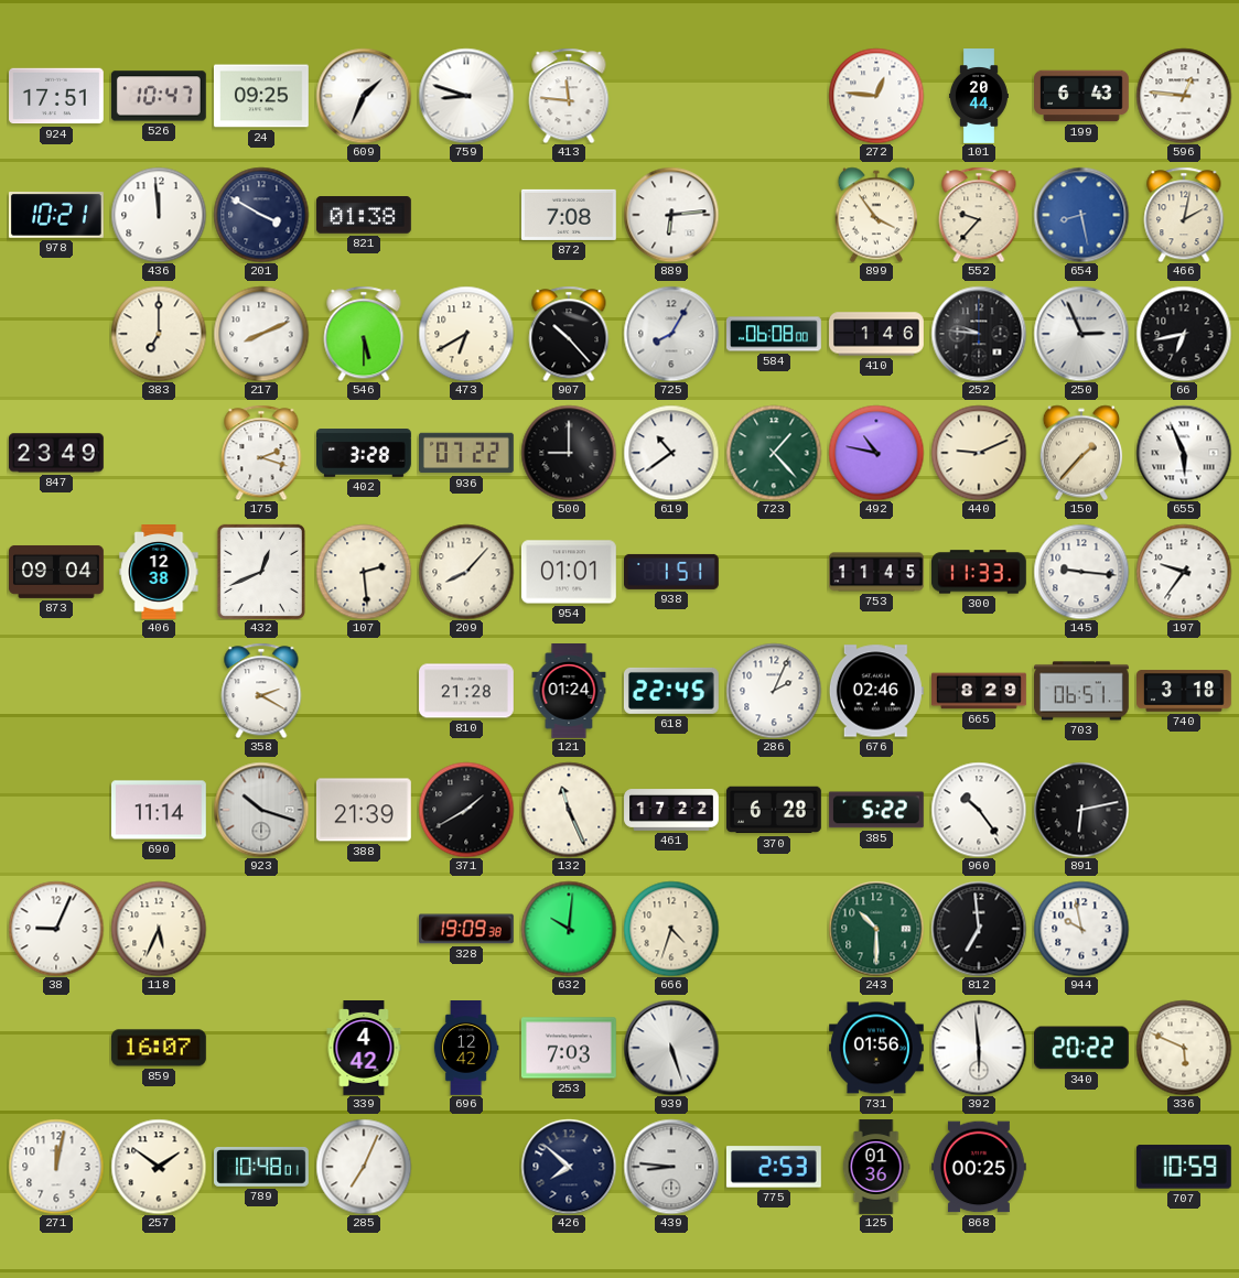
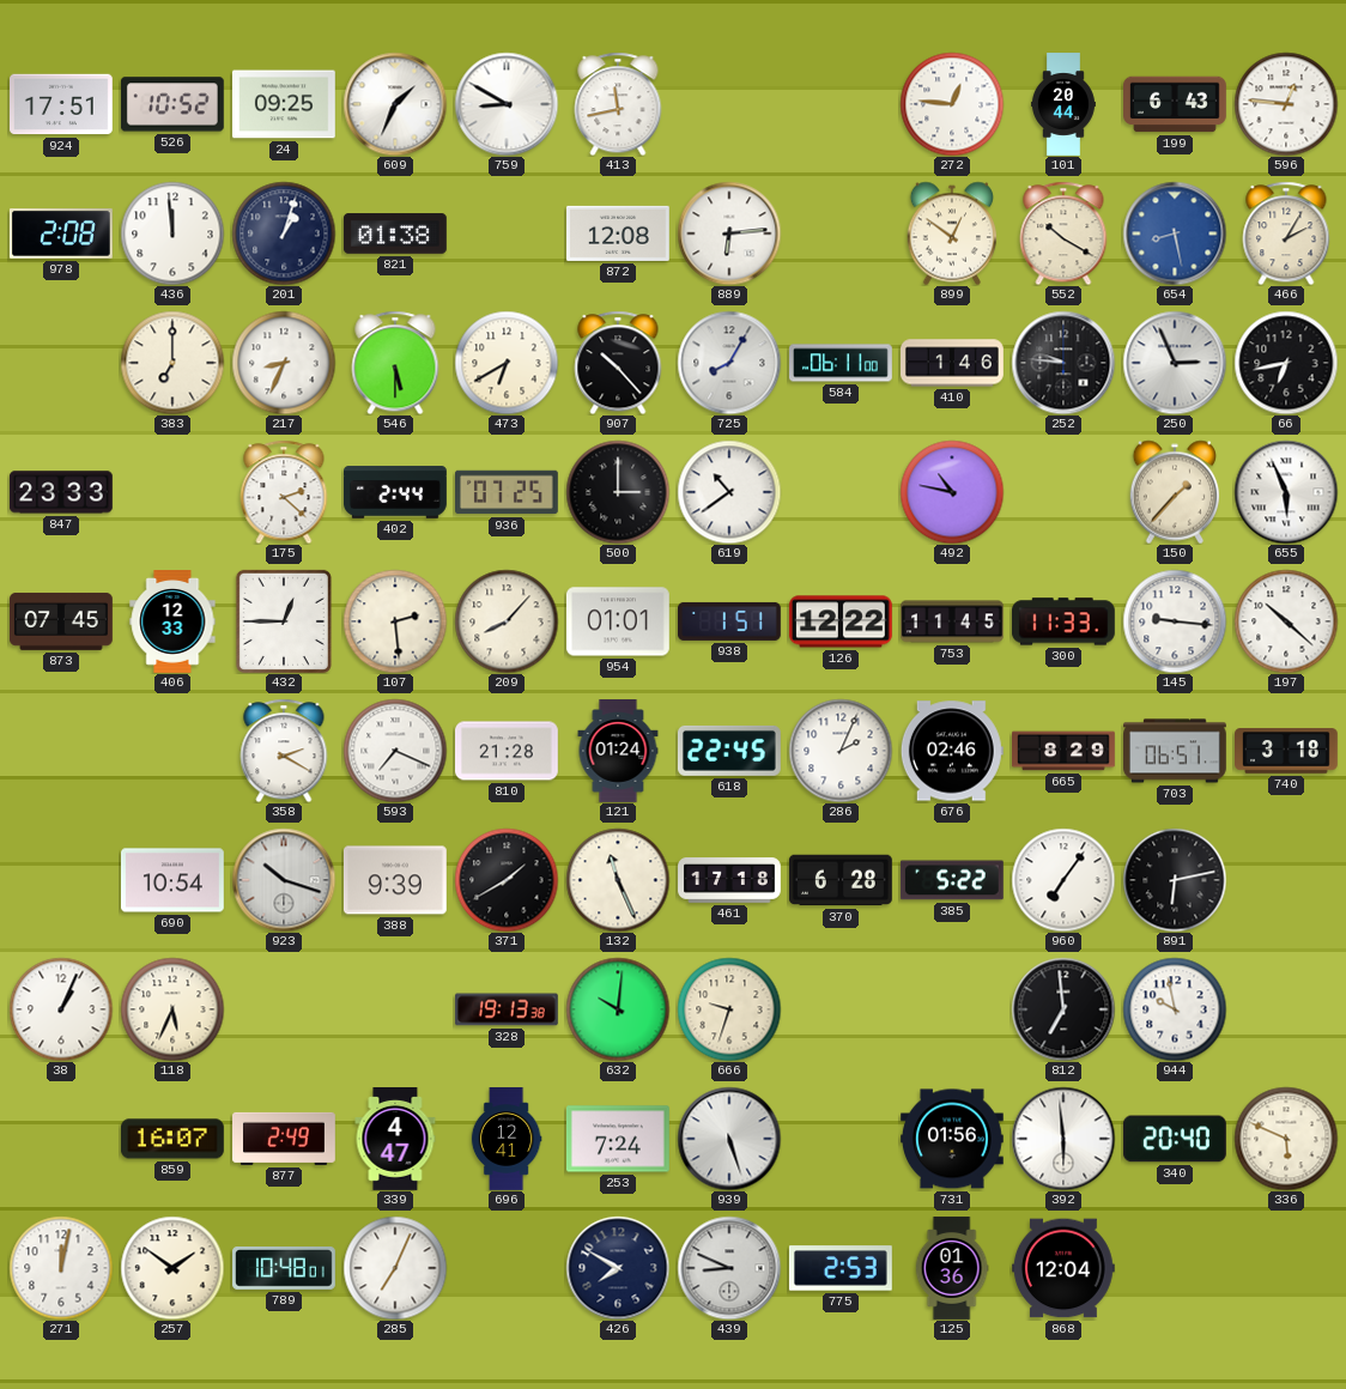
526: 10:47 -> 10:52 (172, 104)
759: 8:48 -> 8:50 (507, 104)
413: 11:46 -> 11:43 (618, 104)
978: 10:21 -> 2:08 (61, 233)
201: 3:50 -> 1:03 (284, 233)
872: 7:08 -> 12:08 (619, 233)
899: 3:54 -> 12:51 (952, 233)
552: 9:37 -> 10:20 (1063, 233)
466: 2:02 -> 2:05 (1286, 233)
217: 8:11 -> 8:34 (284, 363)
584: 06:08 -> 06:11 (842, 363)
847: 23:49 -> 23:33 (61, 492)
175: 2:18 -> 2:22 (284, 492)
402: 3:28 -> 2:44 (396, 492)
936: 07:22 -> 07:25 (508, 492)
500: 9:00 -> 3:00 (618, 492)
723: 1:23 -> none (774, 453)
440: 9:11 -> none (979, 453)
873: 09:04 -> 07:45 (62, 621)
406: 12:38 -> 12:33 (172, 623)
432: 12:41 -> 12:45 (284, 621)
126: none -> 12:22 (841, 621)
197: 9:36 -> 10:22 (1286, 621)
593: none -> 7:19 (395, 751)
690: 11:14 -> 10:54 (174, 880)
388: 21:39 -> 9:39 (395, 880)
461: 17:22 -> 17:18 (729, 880)
960: 10:24 -> 7:06 (1063, 880)
38: 9:04 -> 1:04 (61, 1009)
328: 19:09 -> 19:13 (507, 1009)
666: 4:33 -> 9:33 (729, 1009)
243: 10:30 -> none (876, 929)
877: none -> 2:49 (285, 1139)
339: 4:42 -> 4:47 (395, 1140)
696: 12:42 -> 12:41 (507, 1140)
253: 7:03 -> 7:24 (618, 1139)
340: 20:22 -> 20:40 (1175, 1139)
426: 7:52 -> 7:50 (618, 1268)
439: 8:46 -> 8:49 (729, 1268)
868: 00:25 -> 12:04 (1063, 1268)
707: 10:59 -> none (1184, 1167)
